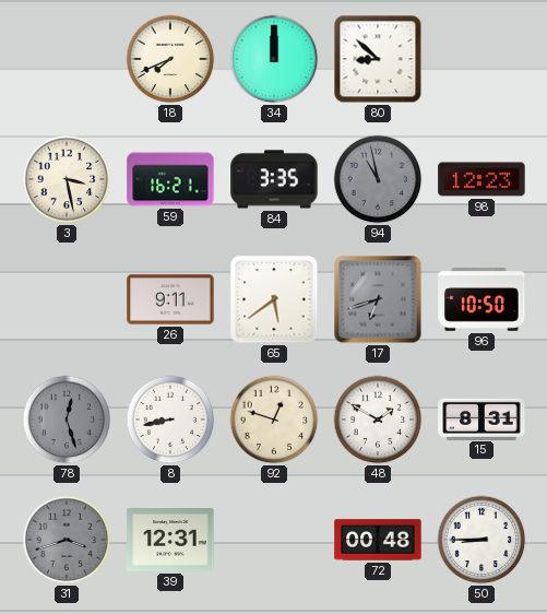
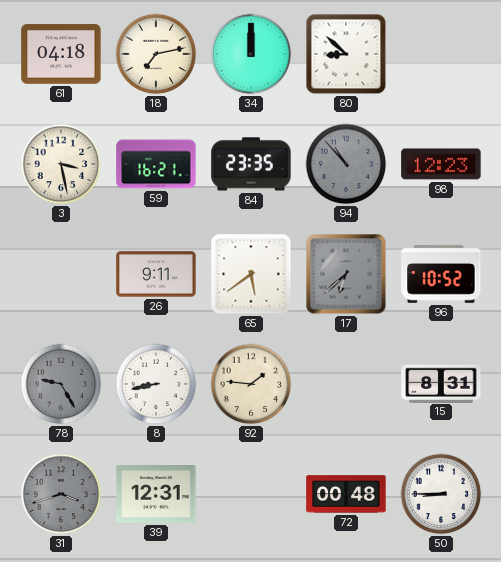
61: none -> 04:18 (61, 54)
18: 7:41 -> 7:13 (156, 54)
84: 3:35 -> 23:35 (251, 164)
94: 10:58 -> 10:53 (346, 164)
17: 6:42 -> 6:38 (346, 274)
96: 10:50 -> 10:52 (441, 275)
78: 12:27 -> 9:25 (61, 384)
92: 12:48 -> 1:46 (251, 384)
48: 1:50 -> none (378, 420)
